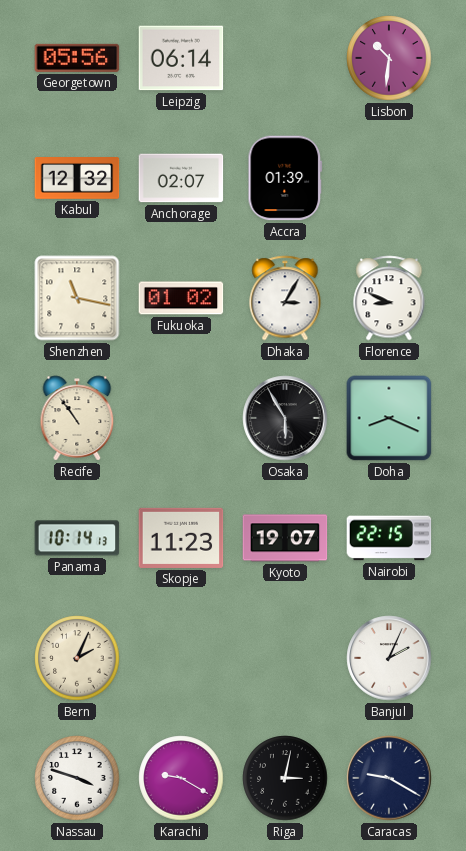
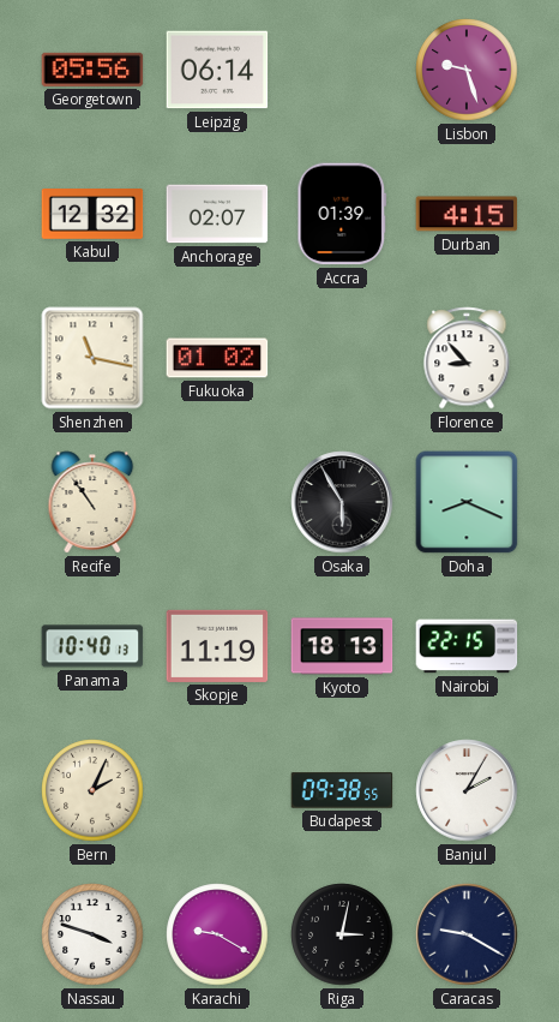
Lisbon: 10:31 -> 9:27 (467, 70)
Durban: none -> 4:15 (467, 214)
Dhaka: 3:05 -> none (285, 298)
Florence: 8:49 -> 8:53 (467, 358)
Panama: 10:14 -> 10:40 (92, 646)
Skopje: 11:23 -> 11:19 (217, 646)
Kyoto: 19:07 -> 18:13 (342, 646)
Budapest: none -> 09:38 (342, 790)
Banjul: 2:04 -> 2:05 (467, 790)
